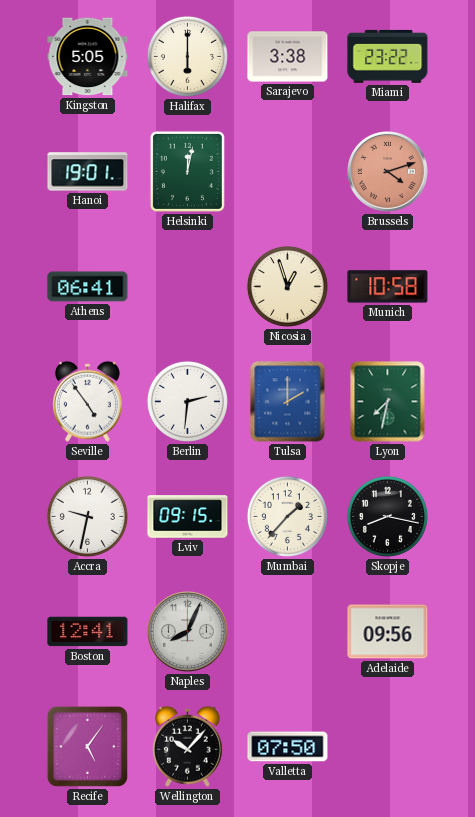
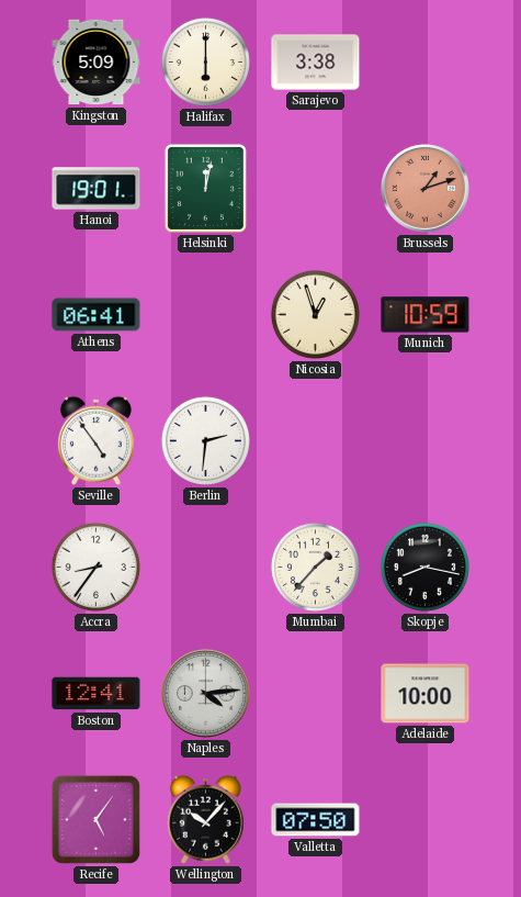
Kingston: 5:05 -> 5:09 (97, 63)
Miami: 23:22 -> none (388, 56)
Brussels: 4:12 -> 1:12 (426, 189)
Munich: 10:58 -> 10:59 (426, 315)
Tulsa: 2:00 -> none (288, 402)
Lyon: 7:32 -> none (388, 402)
Accra: 9:32 -> 8:36 (95, 567)
Lviv: 09:15 -> none (188, 517)
Naples: 8:04 -> 4:14 (206, 694)
Adelaide: 09:56 -> 10:00 (426, 694)
